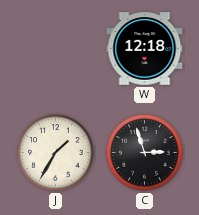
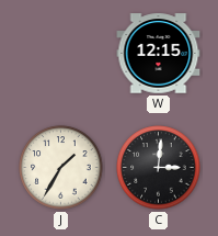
W: 12:18 -> 12:15 (159, 54)
C: 2:57 -> 3:01 (159, 168)
